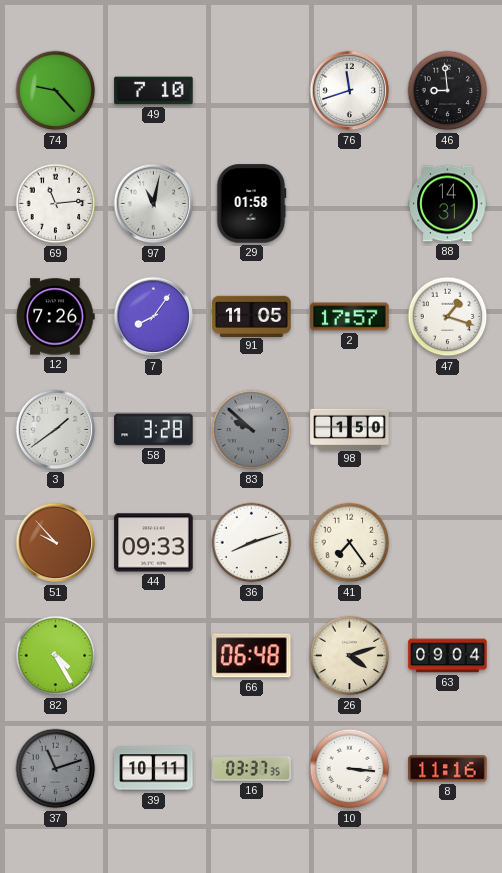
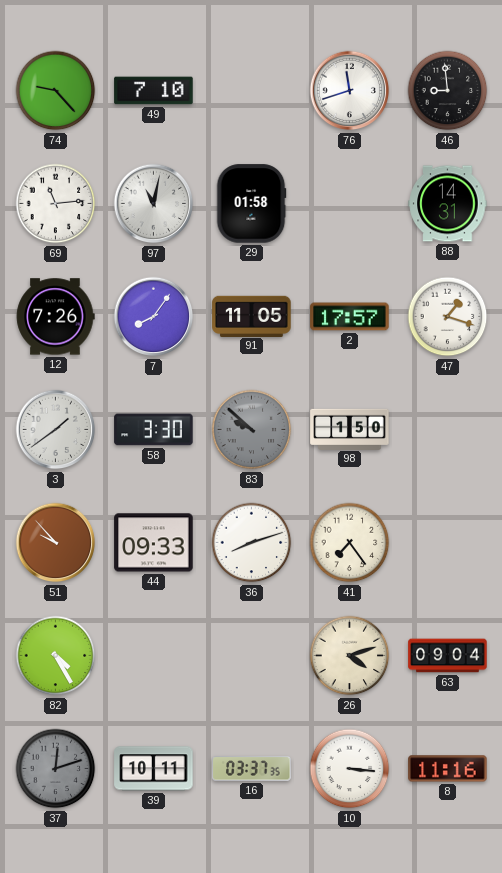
58: 3:28 -> 3:30 (154, 430)
66: 06:48 -> none (252, 656)
37: 11:12 -> 12:12 (56, 769)
